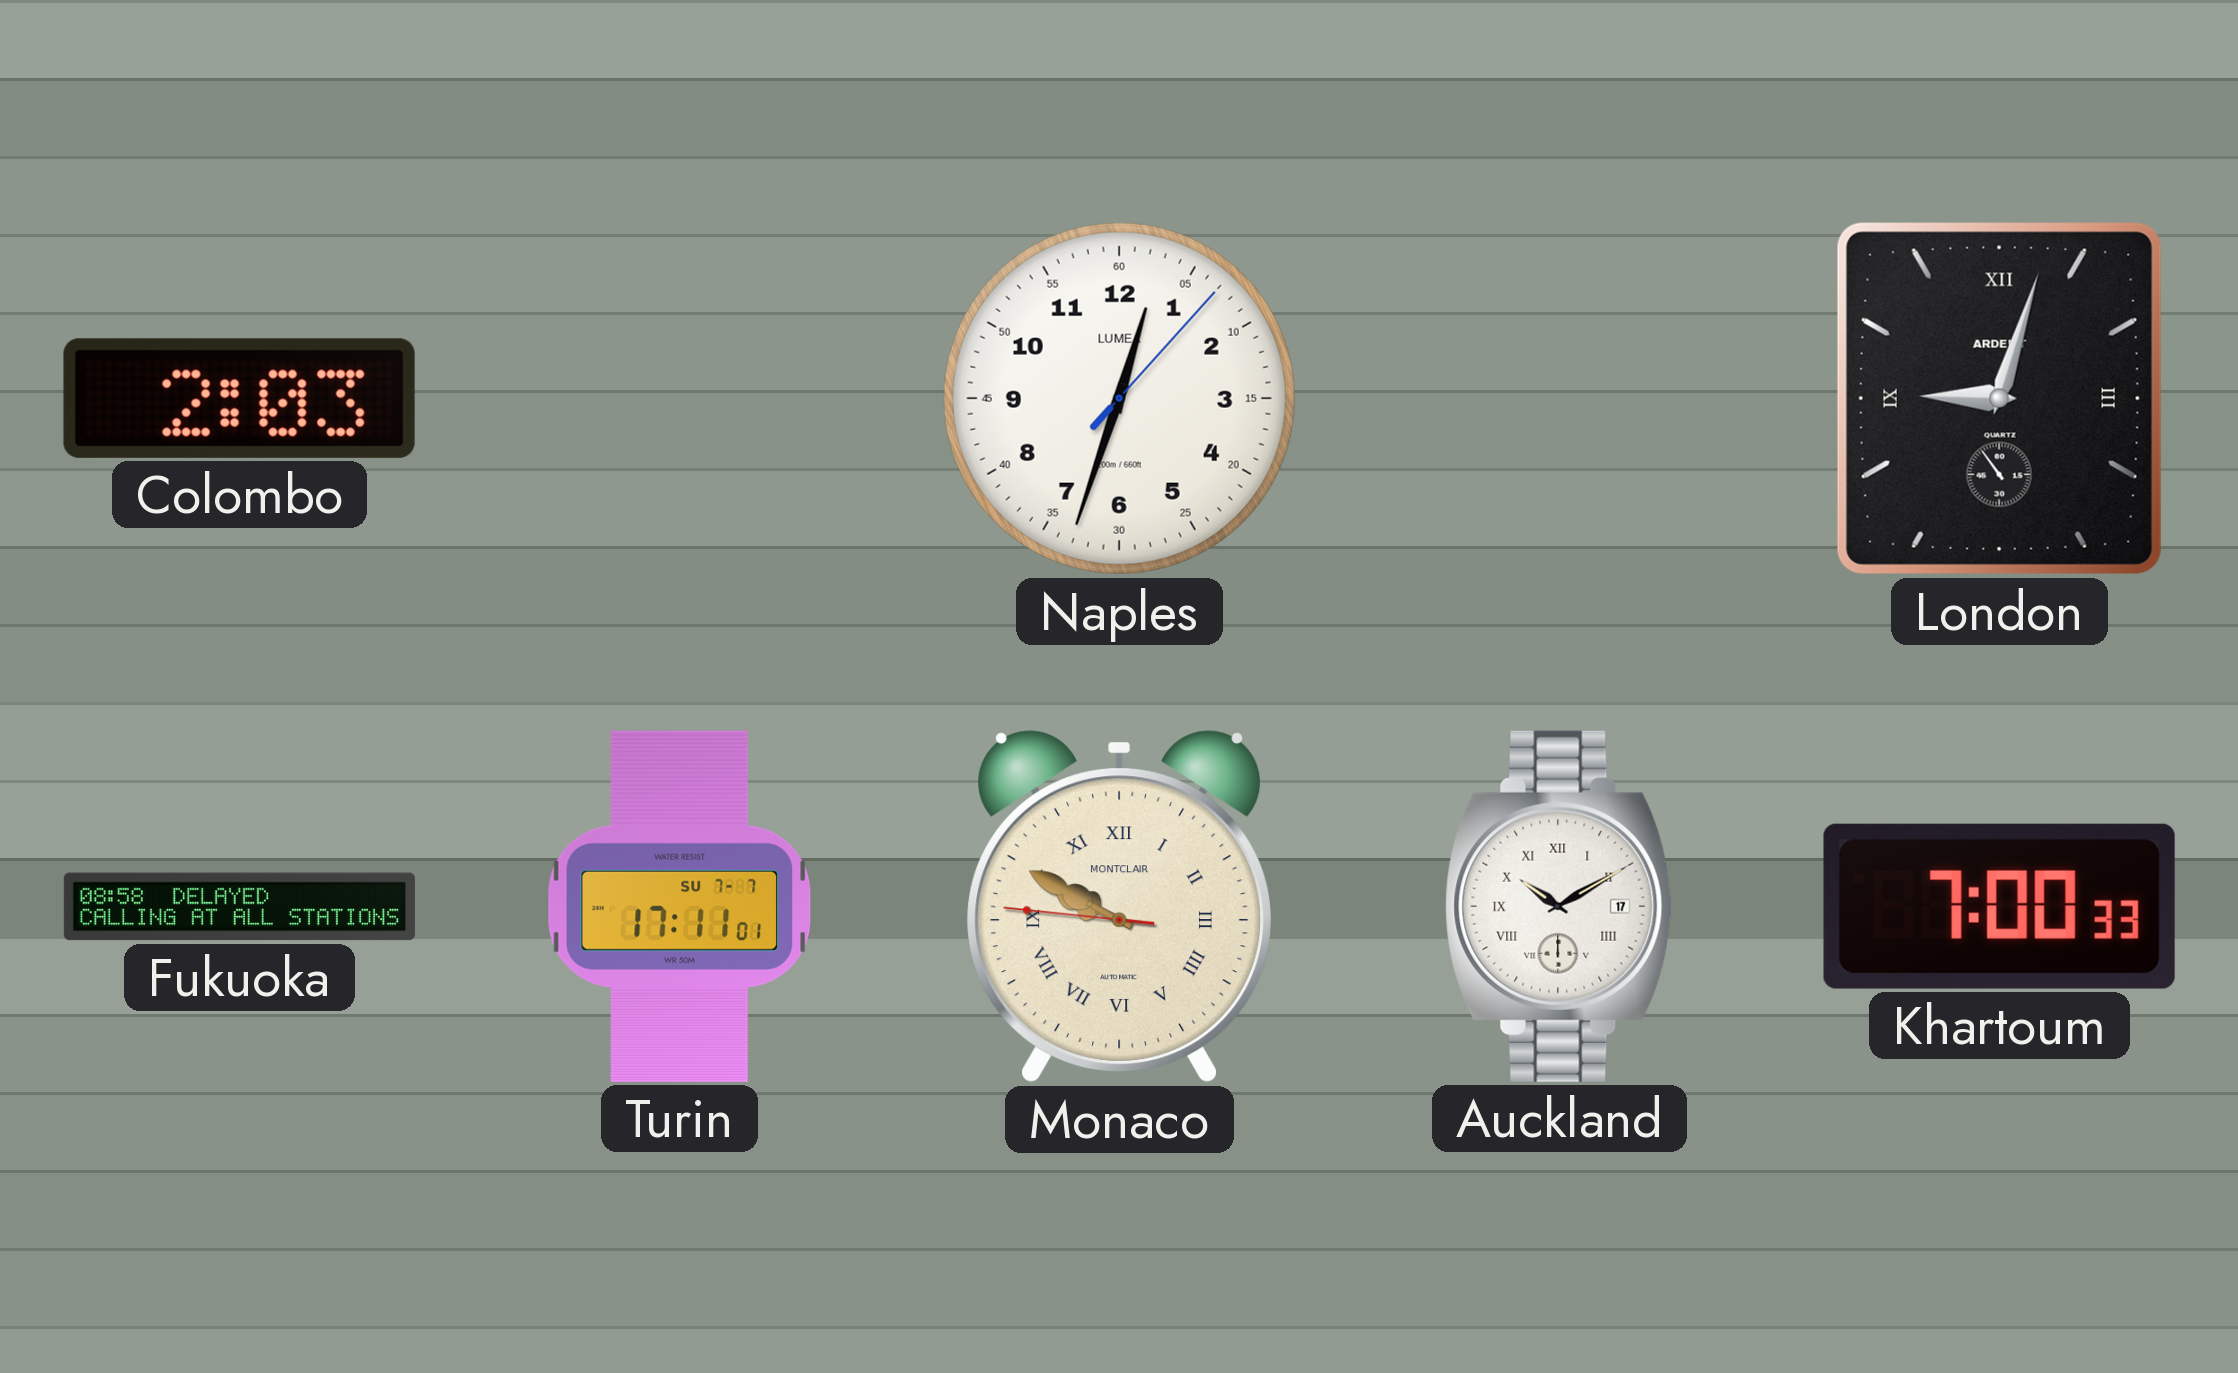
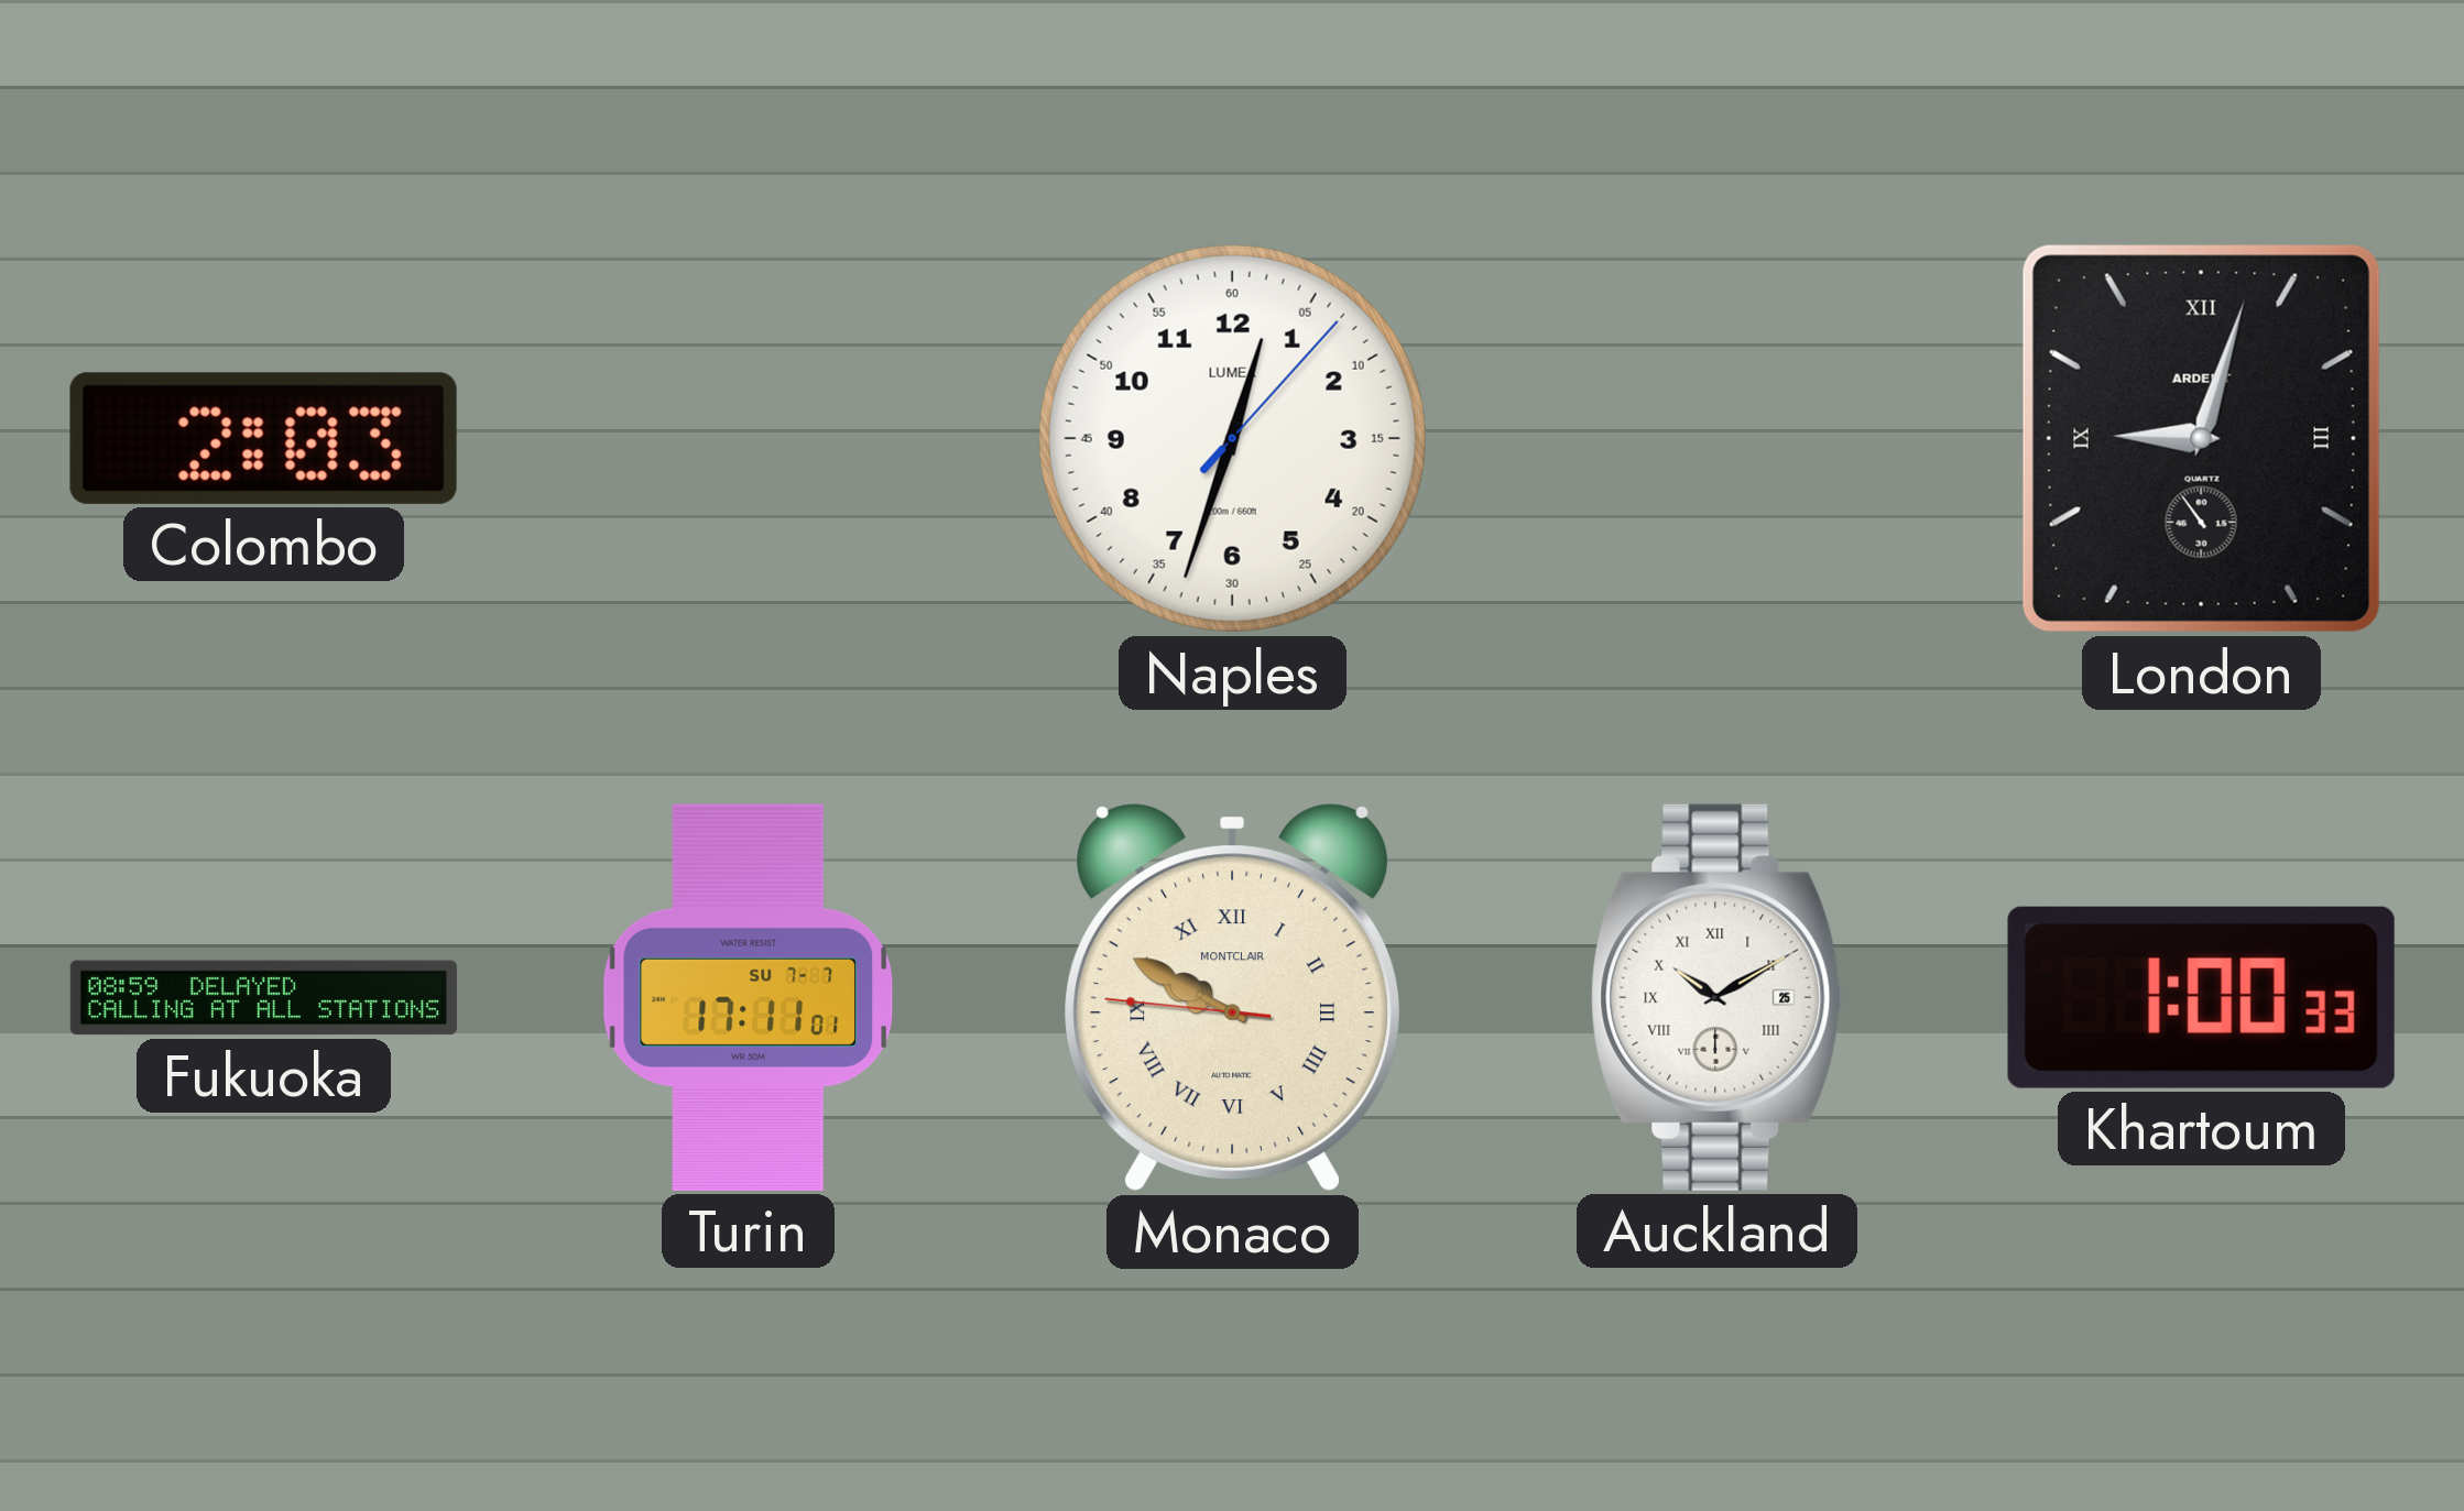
Fukuoka: 08:58 -> 08:59 (263, 998)
Auckland date: 17 -> 25 (1718, 997)
Khartoum: 7:00 -> 1:00 (2201, 997)
